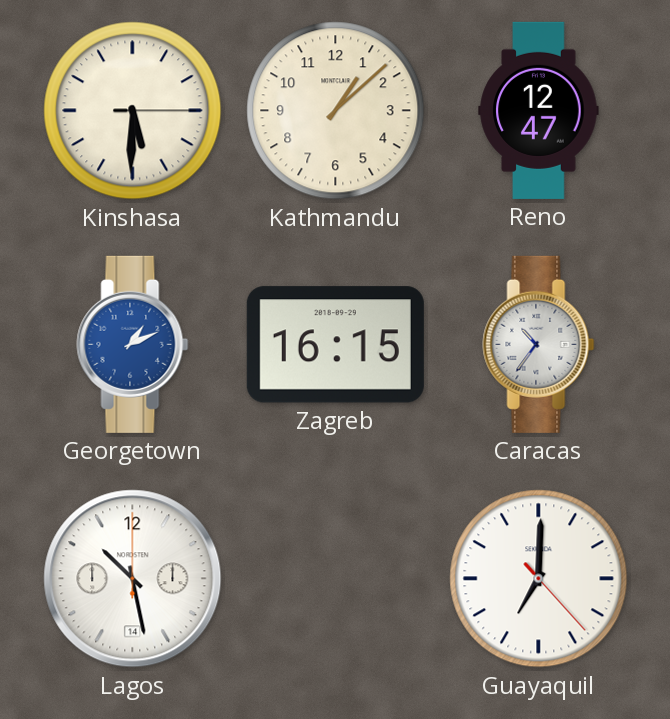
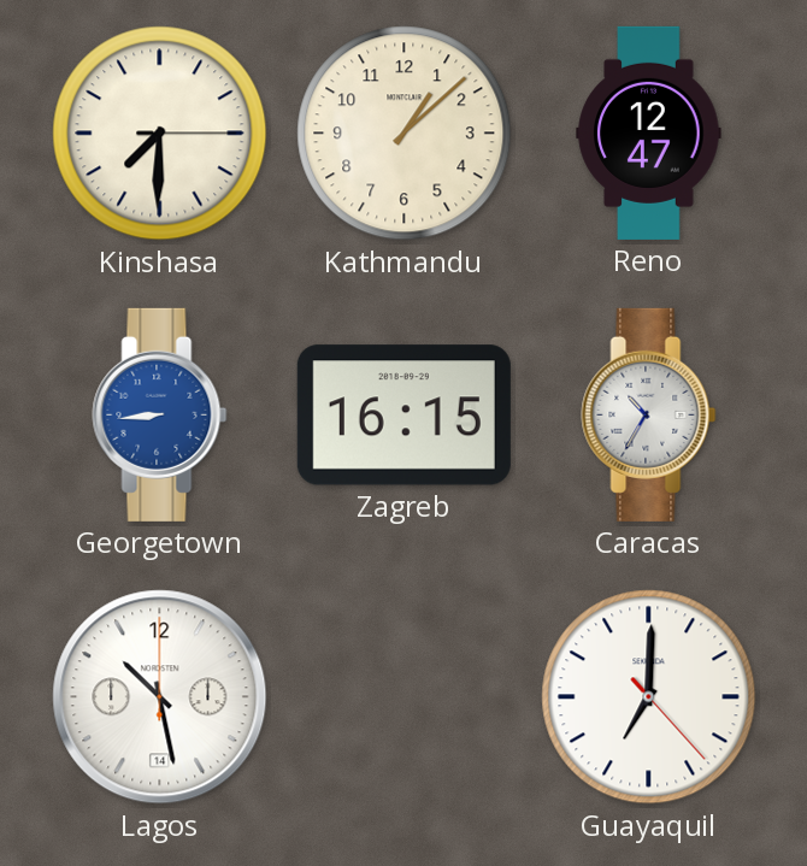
Kinshasa: 5:30 -> 7:30 (160, 134)
Georgetown: 1:11 -> 8:44 (160, 414)
Caracas: 10:36 -> 10:35 (649, 414)
